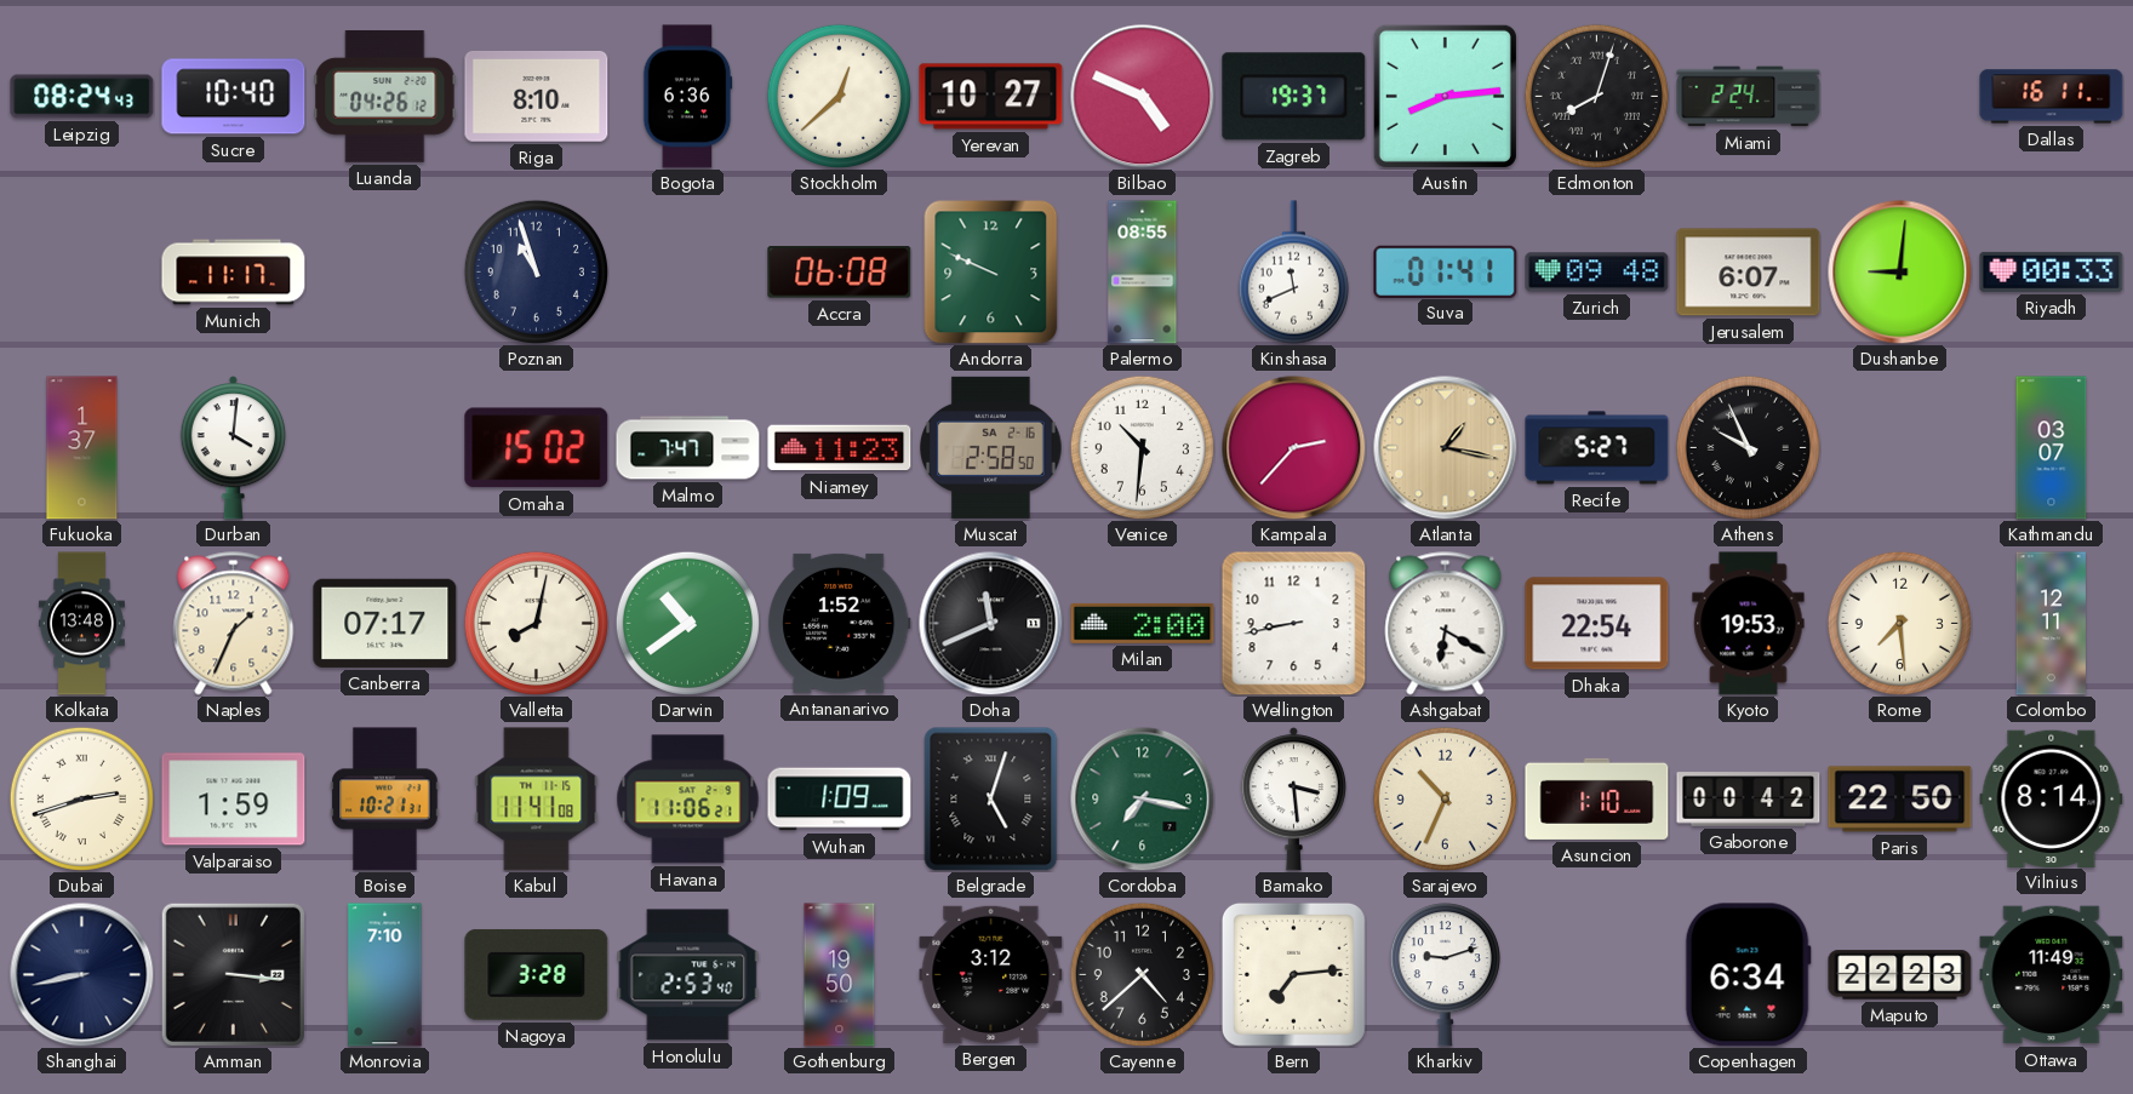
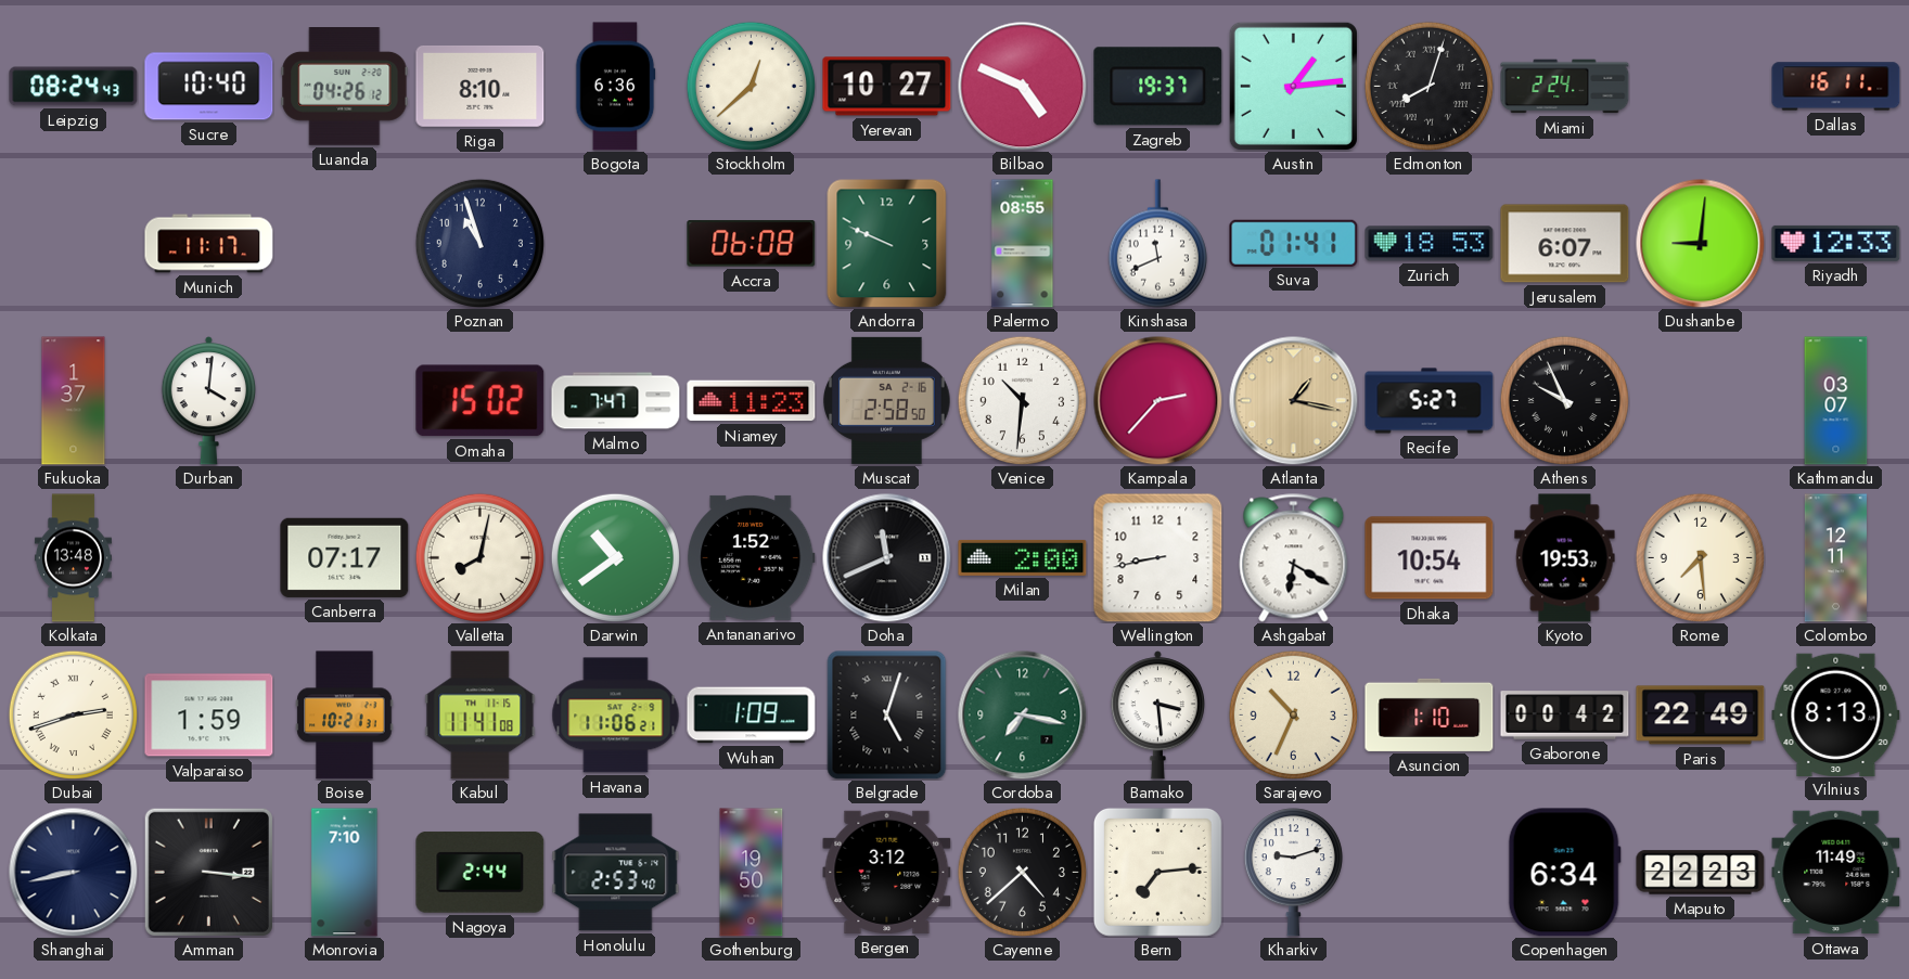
Austin: 8:14 -> 1:14 (1293, 86)
Zurich: 09:48 -> 18:53 (1430, 244)
Riyadh: 00:33 -> 12:33 (1836, 243)
Naples: 1:34 -> none (234, 624)
Dhaka: 22:54 -> 10:54 (1430, 558)
Paris: 22:50 -> 22:49 (1701, 716)
Vilnius: 8:14 -> 8:13 (1836, 714)
Nagoya: 3:28 -> 2:44 (481, 873)
